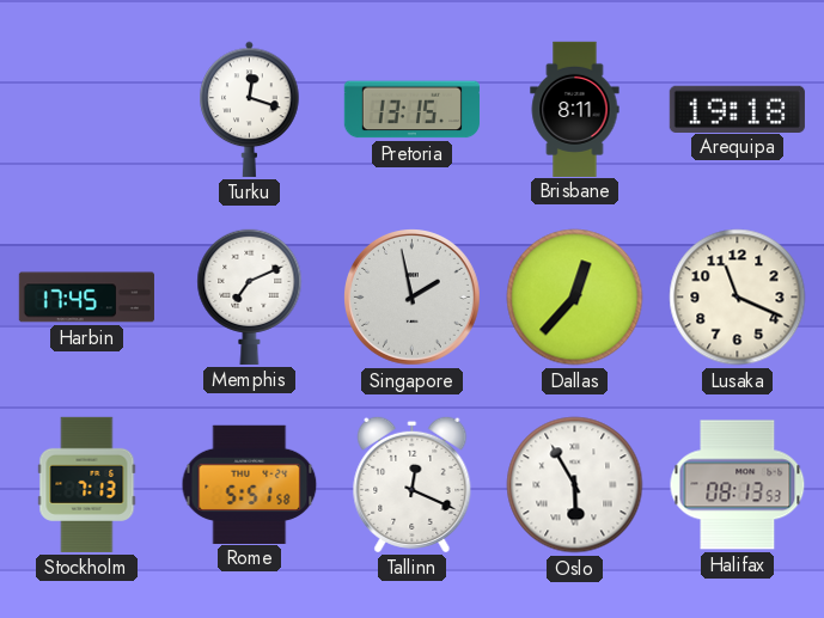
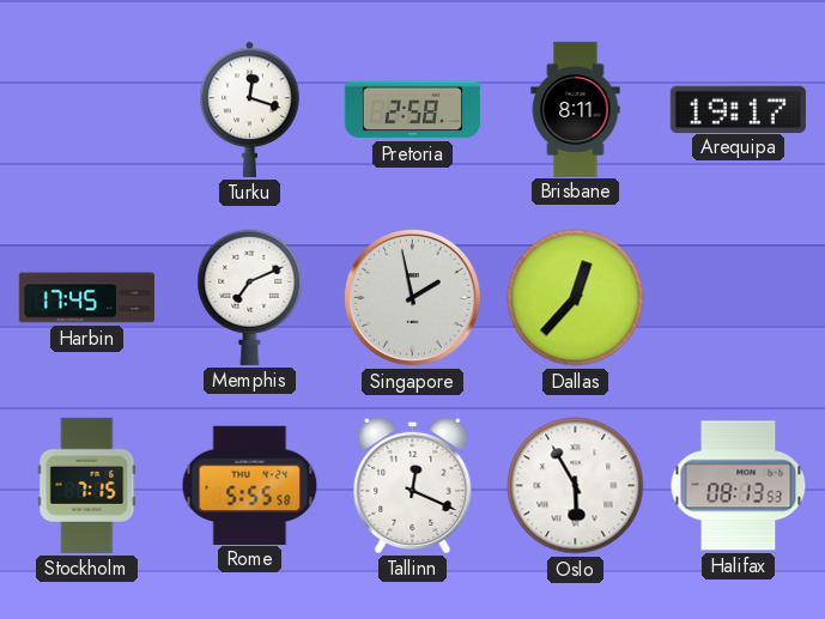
Pretoria: 13:15 -> 2:58 (412, 110)
Arequipa: 19:18 -> 19:17 (738, 109)
Lusaka: 11:19 -> none (738, 298)
Stockholm: 7:13 -> 7:15 (87, 485)
Rome: 5:51 -> 5:55 (250, 485)
